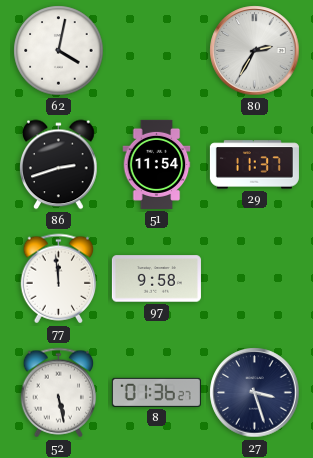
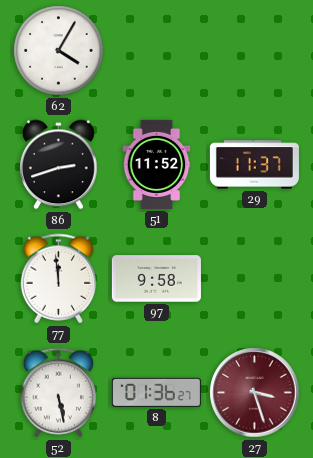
62: 4:02 -> 4:05 (59, 51)
80: 2:35 -> none (255, 51)
51: 11:54 -> 11:52 (157, 164)
27 dial: navy -> burgundy (255, 393)
